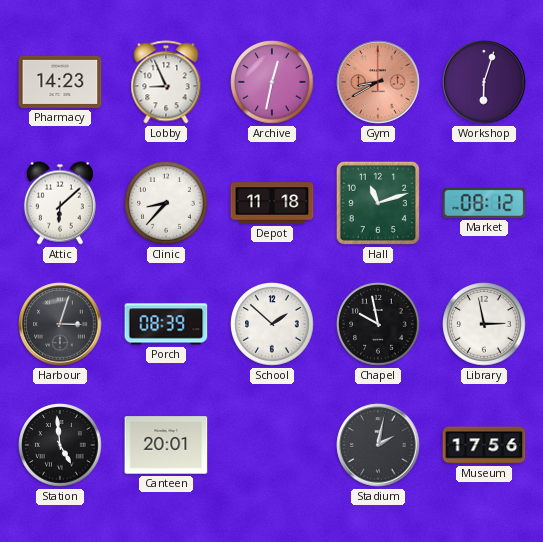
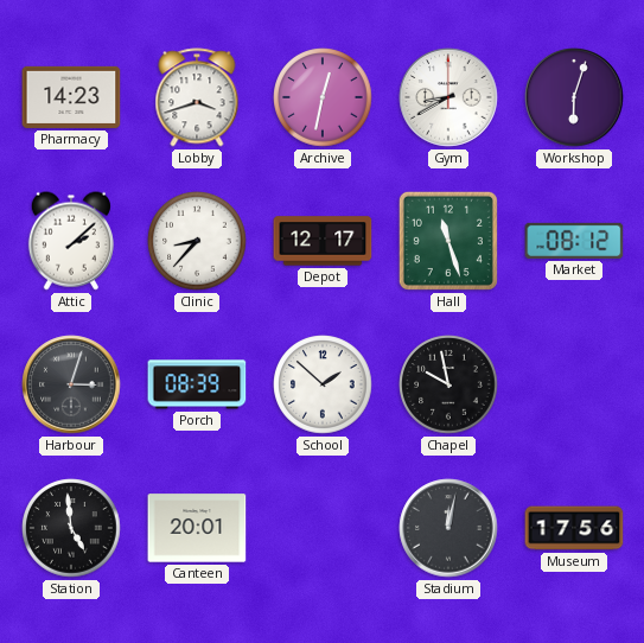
Lobby: 8:56 -> 3:42 (197, 97)
Gym dial: salmon -> white (448, 97)
Attic: 6:08 -> 2:08 (71, 241)
Depot: 11:18 -> 12:17 (323, 241)
Hall: 11:12 -> 11:27 (448, 241)
Library: 2:58 -> none (484, 324)
Stadium: 2:02 -> 12:02 (448, 528)
